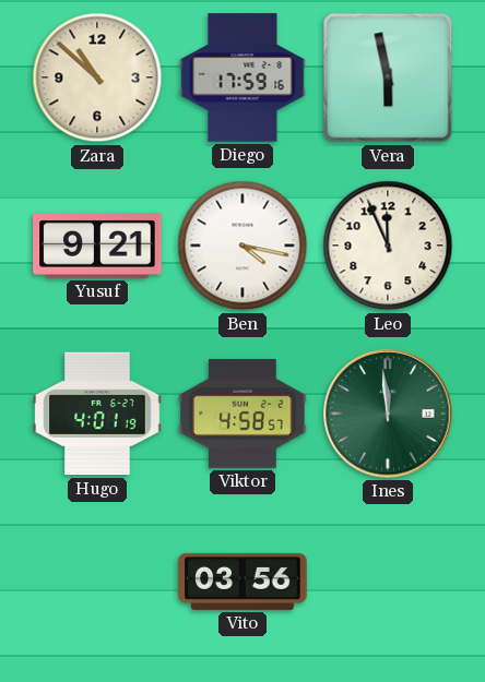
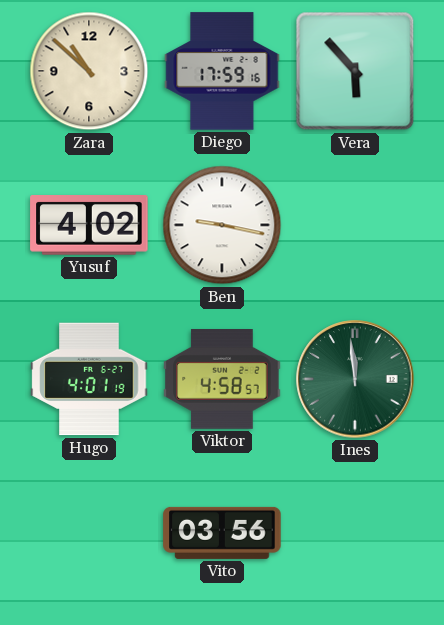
Vera: 5:58 -> 5:53 (355, 71)
Yusuf: 9:21 -> 4:02 (89, 226)
Ben: 4:17 -> 9:17 (222, 225)
Leo: 11:56 -> none (388, 246)
